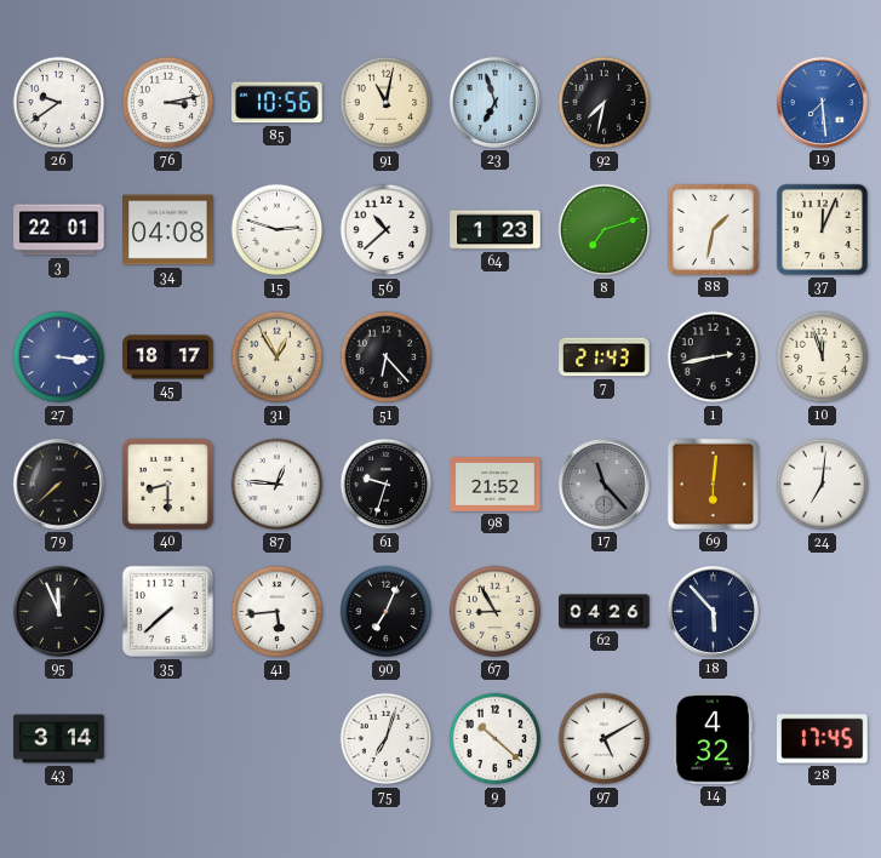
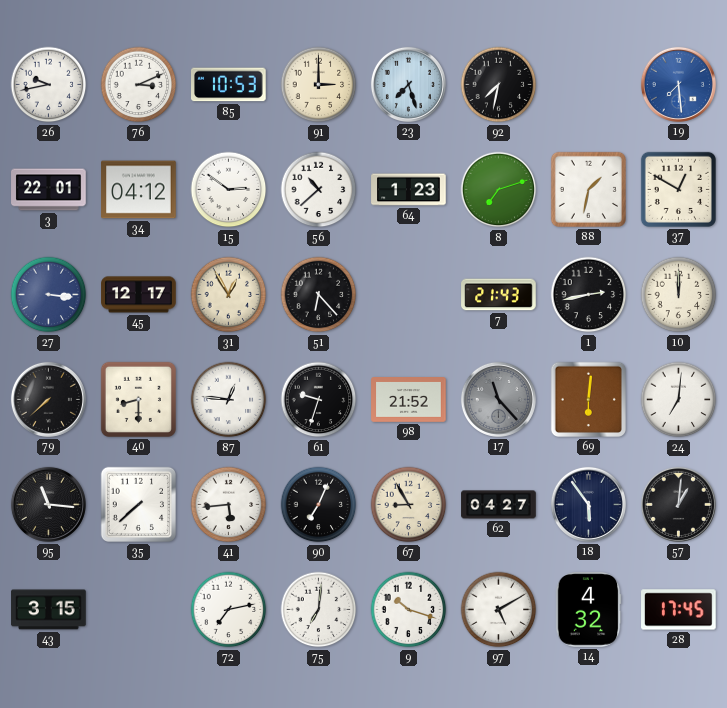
26: 9:39 -> 9:43 (49, 85)
76: 3:13 -> 3:11 (139, 85)
85: 10:56 -> 10:53 (229, 85)
91: 11:02 -> 3:00 (319, 85)
23: 6:57 -> 7:27 (408, 84)
34: 04:08 -> 04:12 (139, 190)
15: 2:48 -> 2:51 (229, 190)
37: 12:04 -> 12:50 (678, 189)
45: 18:17 -> 12:17 (139, 295)
10: 11:57 -> 12:00 (679, 295)
95: 11:56 -> 11:16 (48, 504)
62: 04:26 -> 04:27 (499, 505)
18: 5:53 -> 5:54 (588, 504)
57: none -> 1:01 (678, 504)
43: 3:14 -> 3:15 (49, 610)
72: none -> 7:13 (229, 610)
75: 7:03 -> 7:01 (319, 610)
9: 10:22 -> 10:18 (409, 610)
